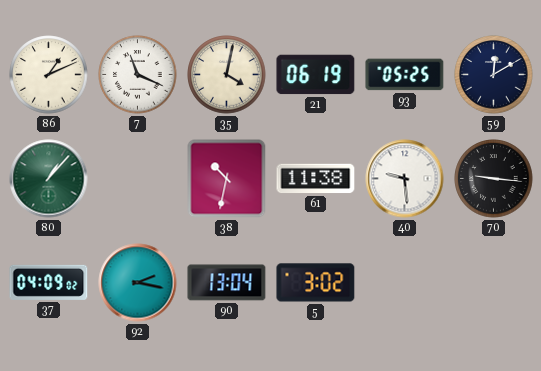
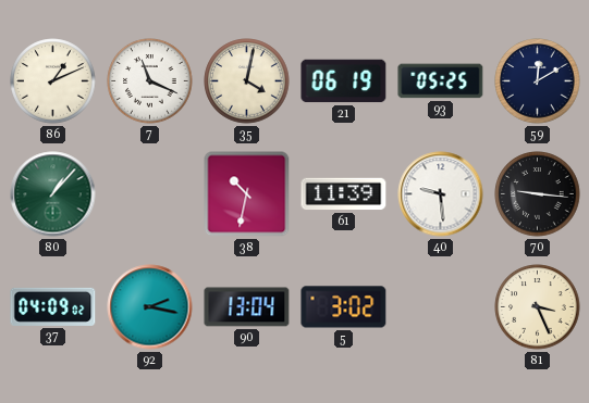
61: 11:38 -> 11:39 (344, 194)
81: none -> 3:26 (538, 307)
